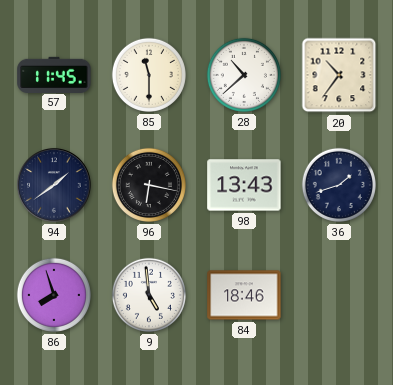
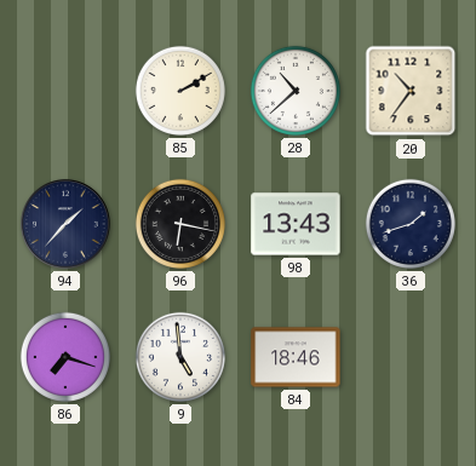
57: 11:45 -> none (54, 74)
85: 11:30 -> 2:10 (180, 91)
94: 1:39 -> 1:37 (65, 224)
86: 7:57 -> 7:18 (65, 357)
